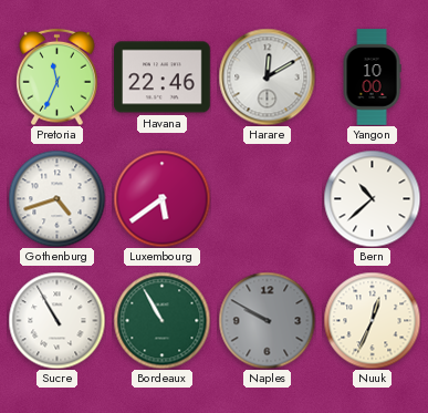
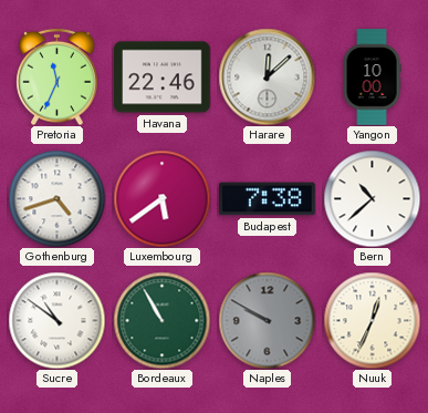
Harare: 12:10 -> 12:08 (267, 76)
Budapest: none -> 7:38 (268, 199)
Sucre: 10:55 -> 10:51 (56, 320)
